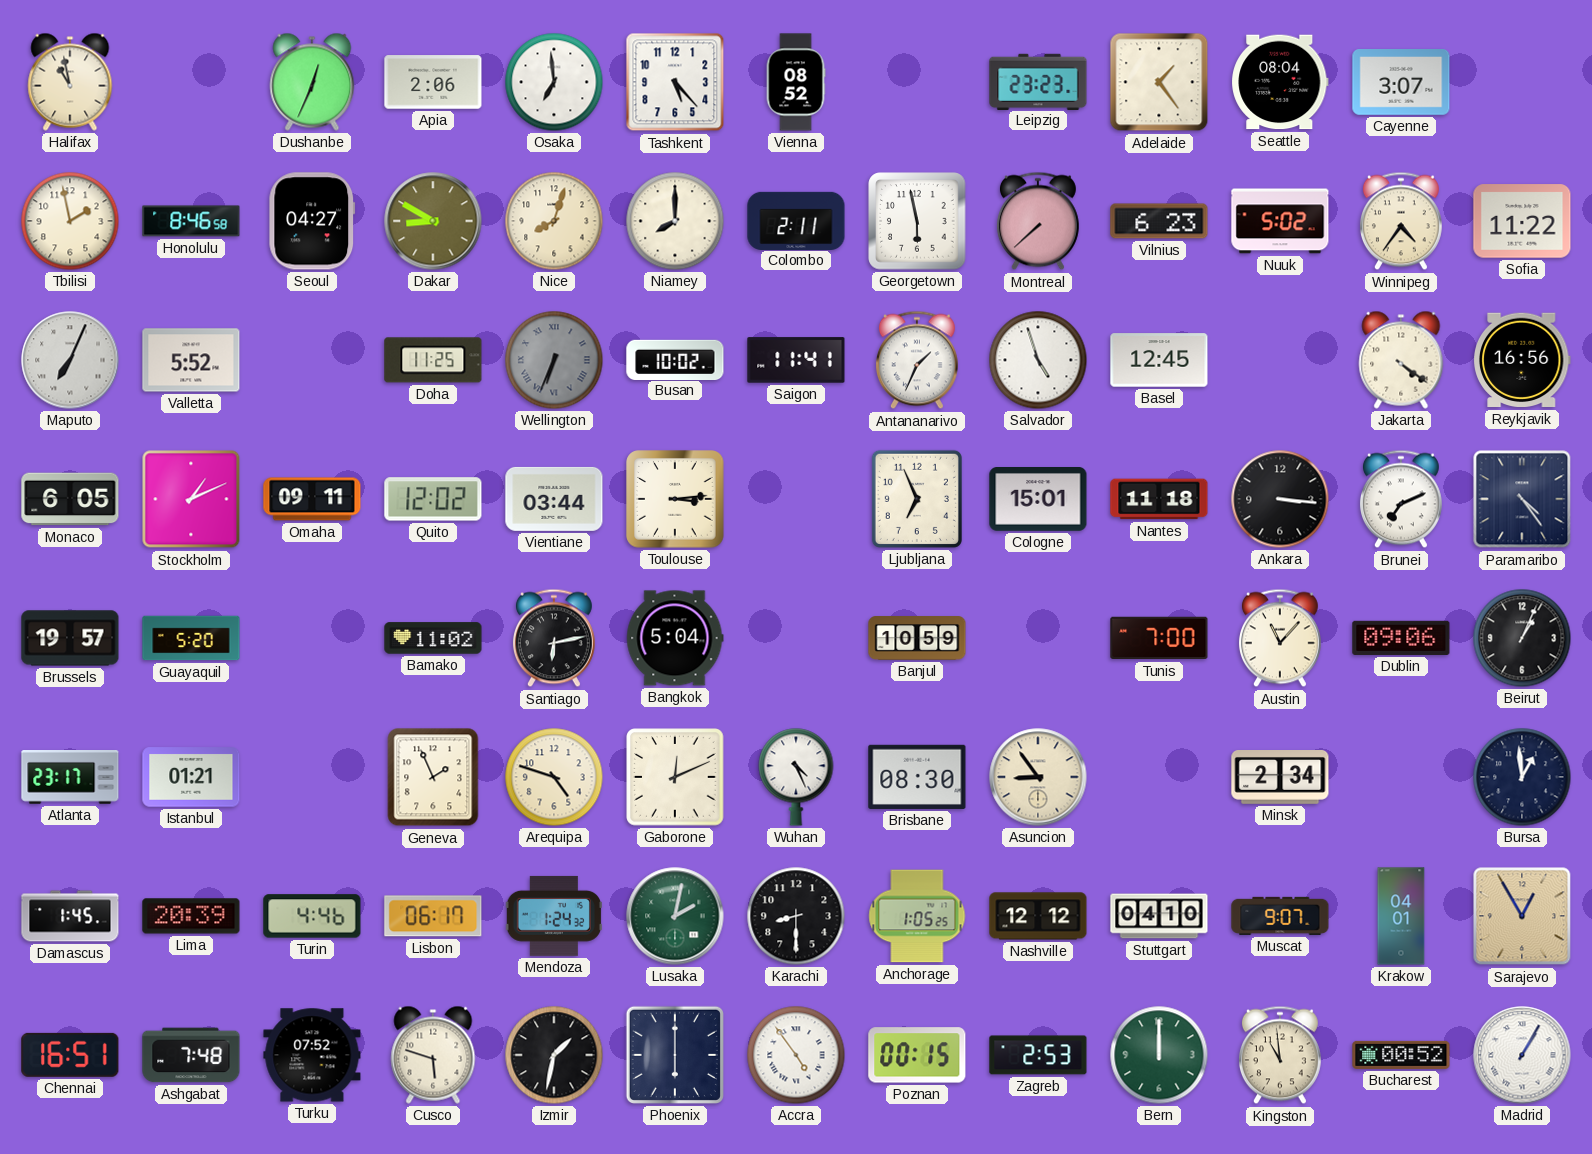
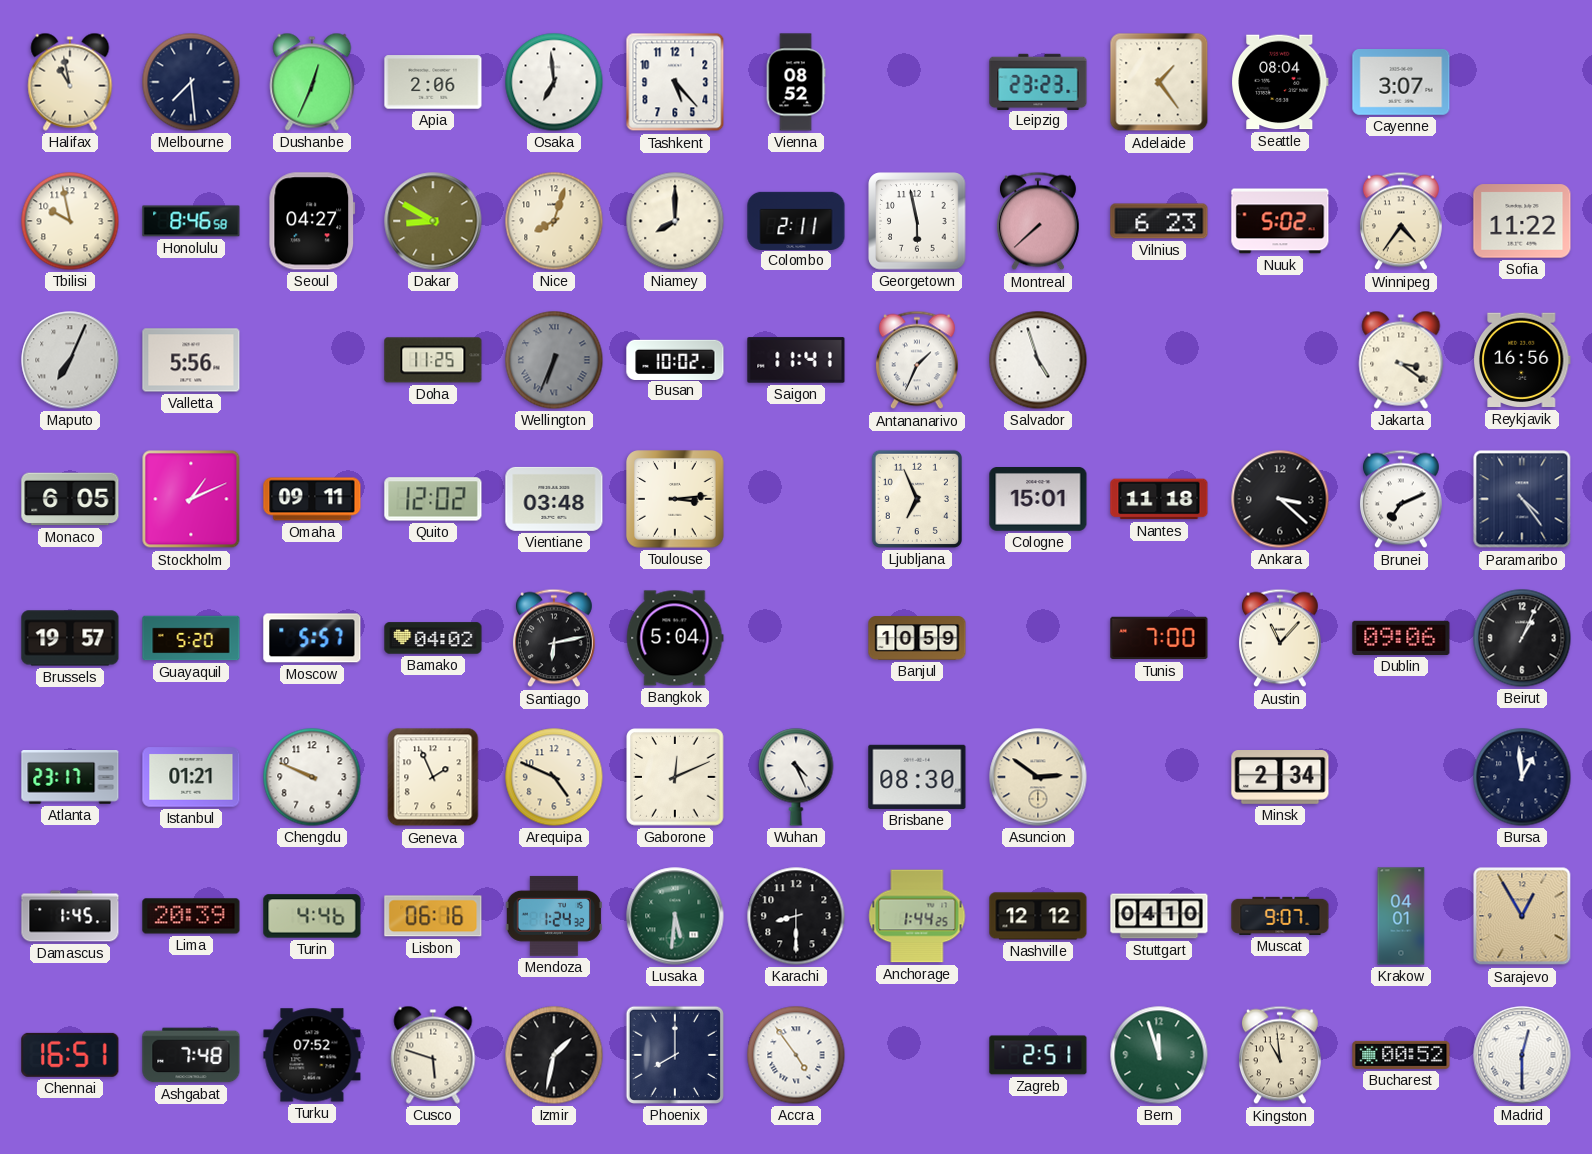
Melbourne: none -> 7:29 (191, 82)
Tbilisi: 1:58 -> 9:58 (70, 221)
Valletta: 5:52 -> 5:56 (191, 360)
Basel: 12:45 -> none (1159, 360)
Jakarta: 4:21 -> 3:21 (1401, 360)
Vientiane: 03:44 -> 03:48 (554, 499)
Ankara: 3:16 -> 3:22 (1280, 499)
Moscow: none -> 5:57 (312, 638)
Bamako: 11:02 -> 04:02 (433, 638)
Chengdu: none -> 9:49 (312, 777)
Arequipa: 4:48 -> 4:49 (554, 777)
Asuncion: 8:54 -> 2:51 (1038, 777)
Lisbon: 06:17 -> 06:16 (433, 916)
Lusaka: 2:02 -> 5:31 (675, 916)
Anchorage: 1:05 -> 1:44 (917, 916)
Phoenix: 6:00 -> 8:00 (675, 1055)
Poznan: 00:15 -> none (917, 1055)
Zagreb: 2:53 -> 2:51 (1038, 1055)
Bern: 12:00 -> 11:57 (1159, 1055)
Madrid: 1:05 -> 12:30 (1522, 1055)
